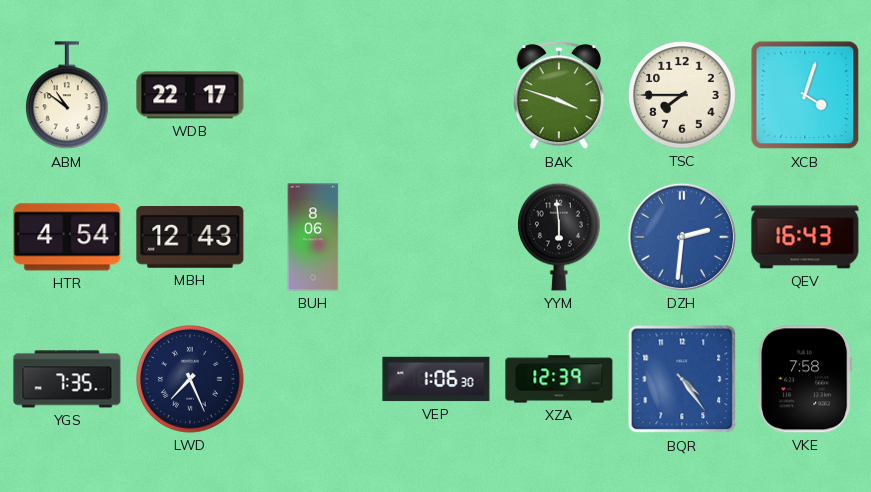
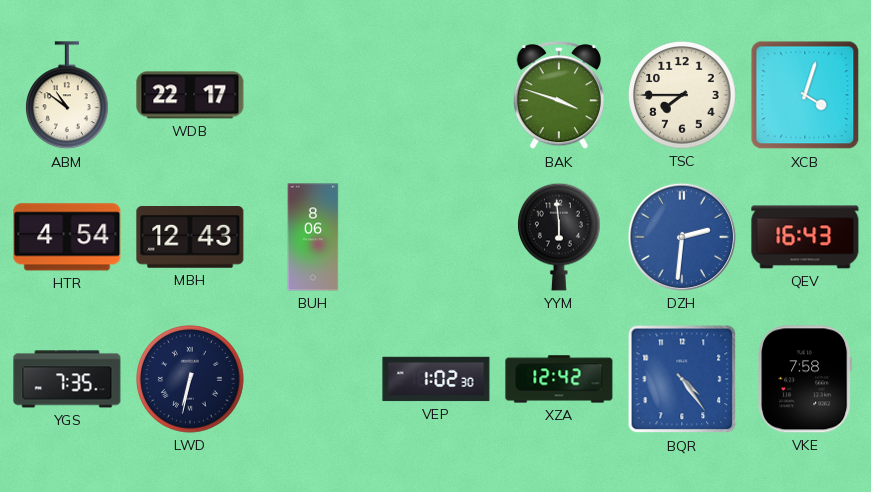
LWD: 7:26 -> 6:32 (190, 379)
VEP: 1:06 -> 1:02 (436, 379)
XZA: 12:39 -> 12:42 (559, 379)
